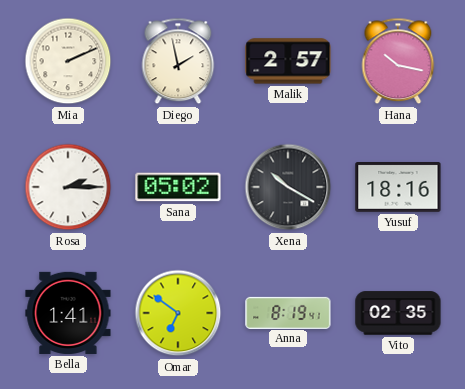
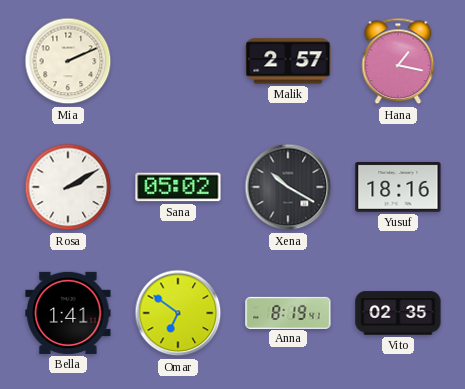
Diego: 1:58 -> none (178, 61)
Hana: 10:17 -> 1:17 (398, 61)
Rosa: 2:15 -> 2:10 (68, 187)
